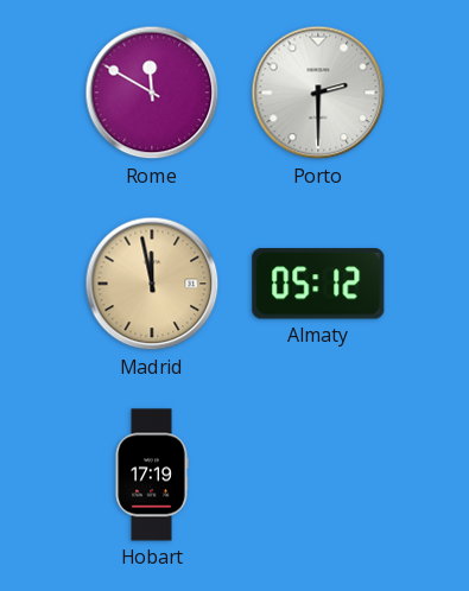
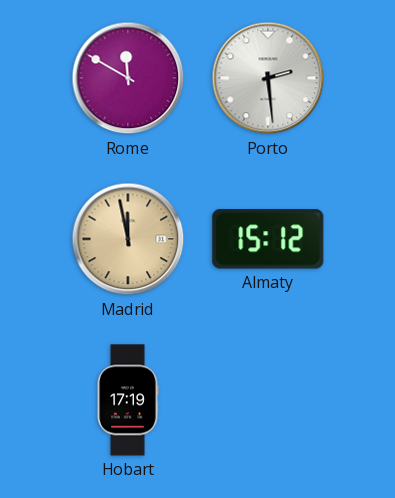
Porto: 2:30 -> 2:29 (268, 78)
Almaty: 05:12 -> 15:12 (268, 239)
